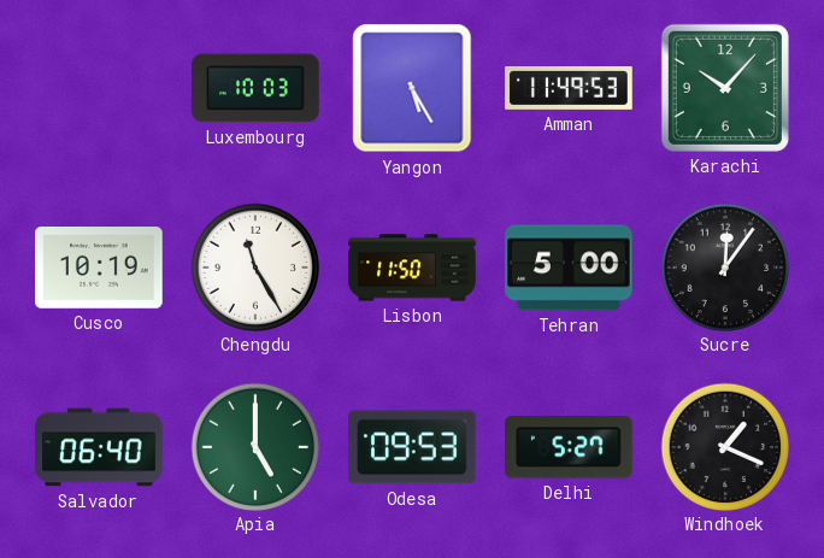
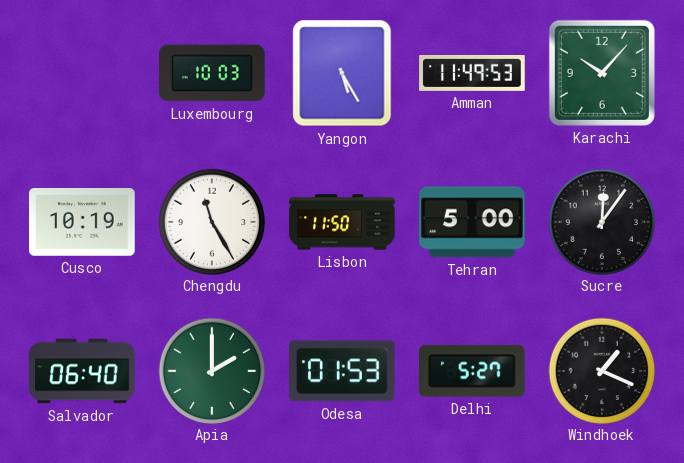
Apia: 5:00 -> 2:00 (211, 370)
Odesa: 09:53 -> 01:53 (342, 371)
